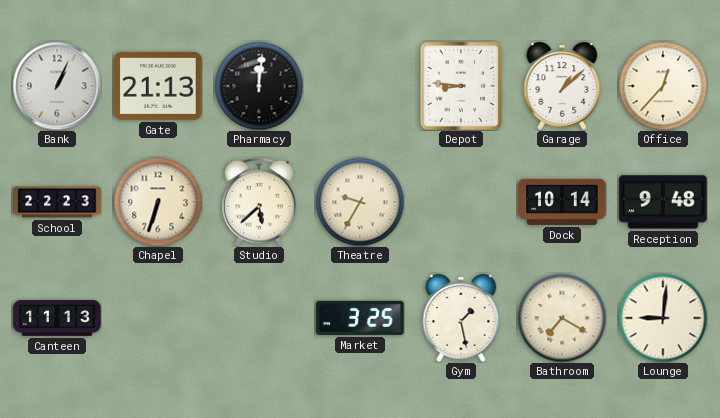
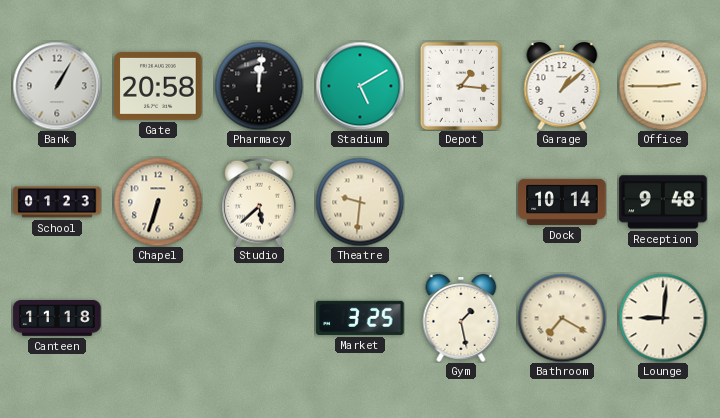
Bank: 1:04 -> 1:05 (57, 86)
Gate: 21:13 -> 20:58 (158, 86)
Stadium: none -> 5:10 (360, 86)
Depot: 8:46 -> 1:16 (461, 86)
Office: 12:37 -> 2:45 (663, 86)
School: 22:23 -> 01:23 (57, 202)
Theatre: 9:35 -> 9:31 (360, 202)
Canteen: 11:13 -> 11:18 (57, 319)
